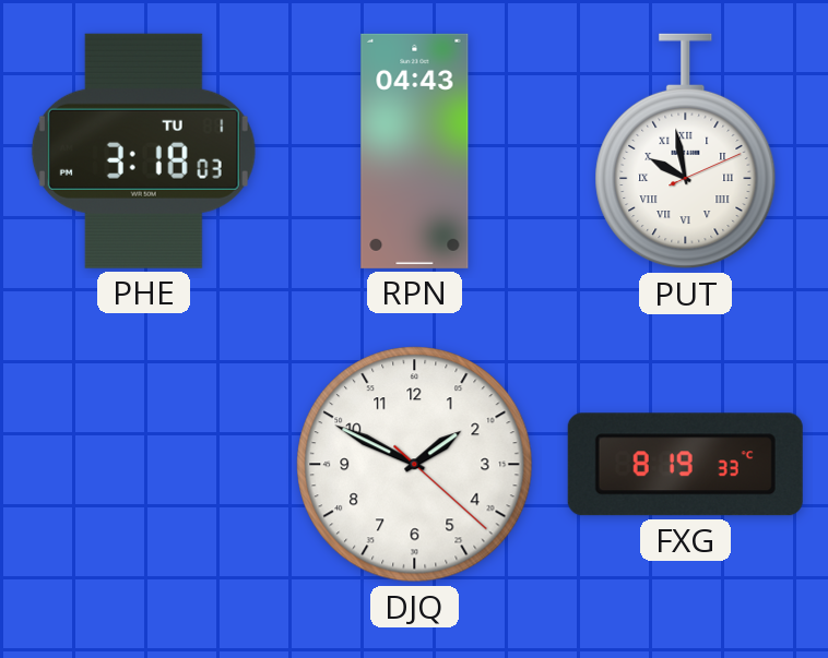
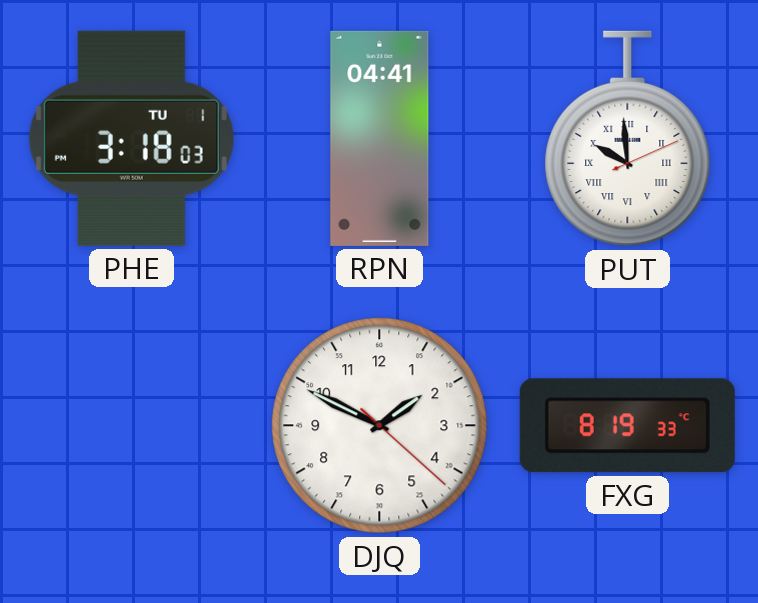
RPN: 04:43 -> 04:41 (380, 138)
PUT: 9:58 -> 9:59 (628, 139)
